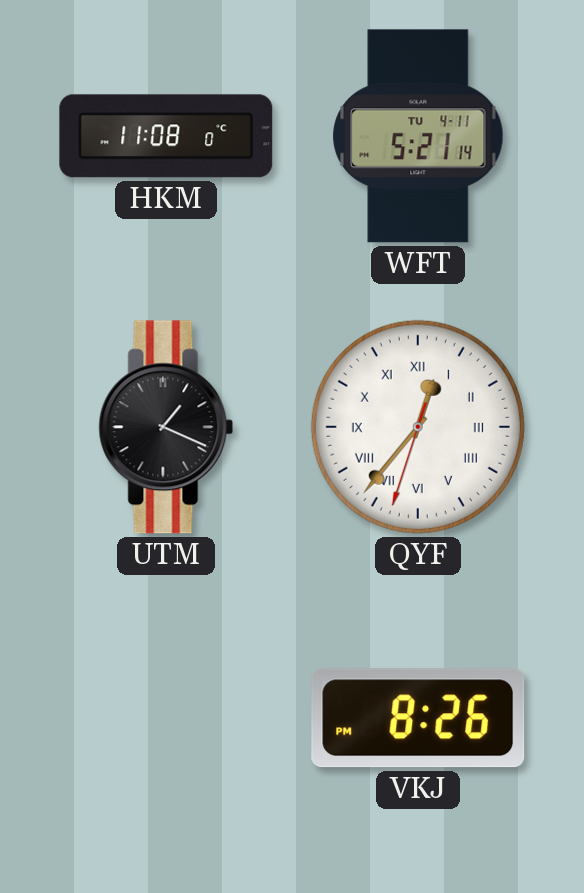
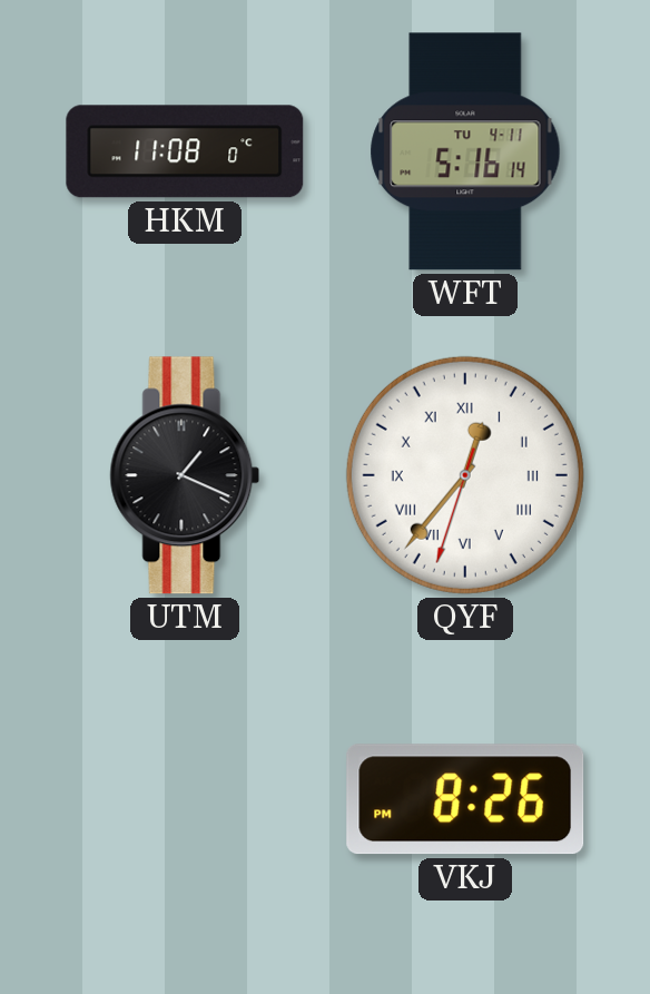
WFT: 5:21 -> 5:16 (465, 151)
